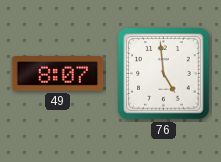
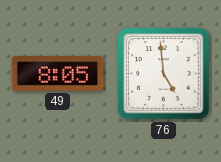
49: 8:07 -> 8:05 (58, 74)
